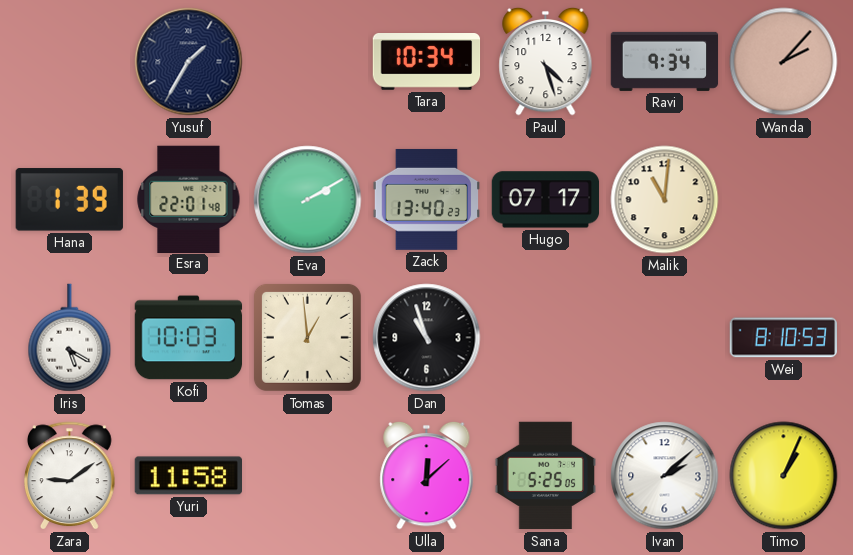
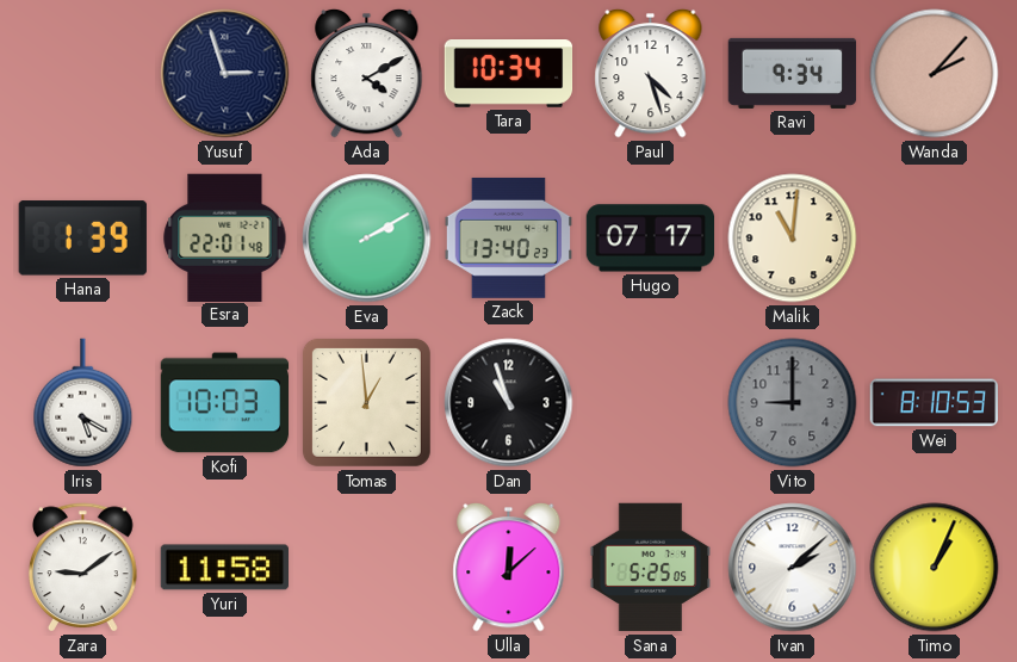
Yusuf: 1:35 -> 2:57 (225, 74)
Ada: none -> 4:10 (367, 73)
Vito: none -> 9:00 (793, 403)
